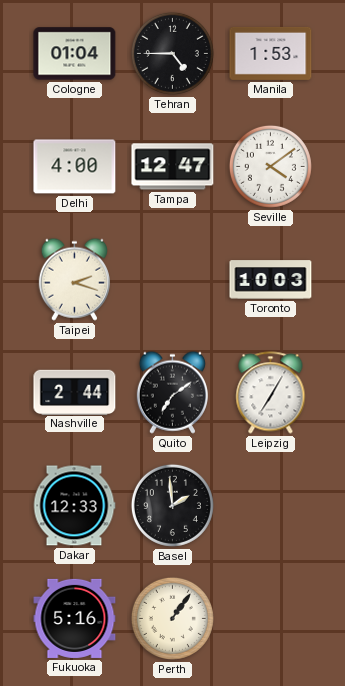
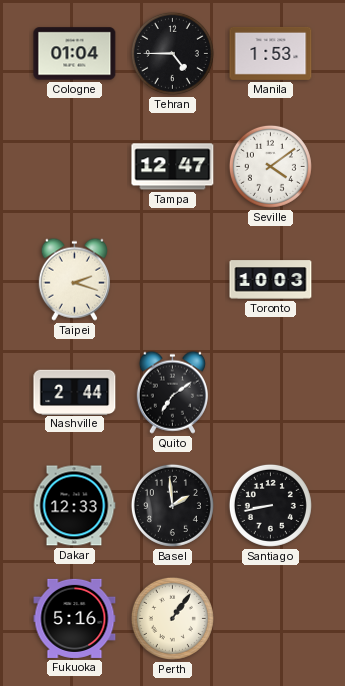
Delhi: 4:00 -> none (75, 167)
Leipzig: 7:05 -> none (271, 393)
Santiago: none -> 8:43 (270, 505)
